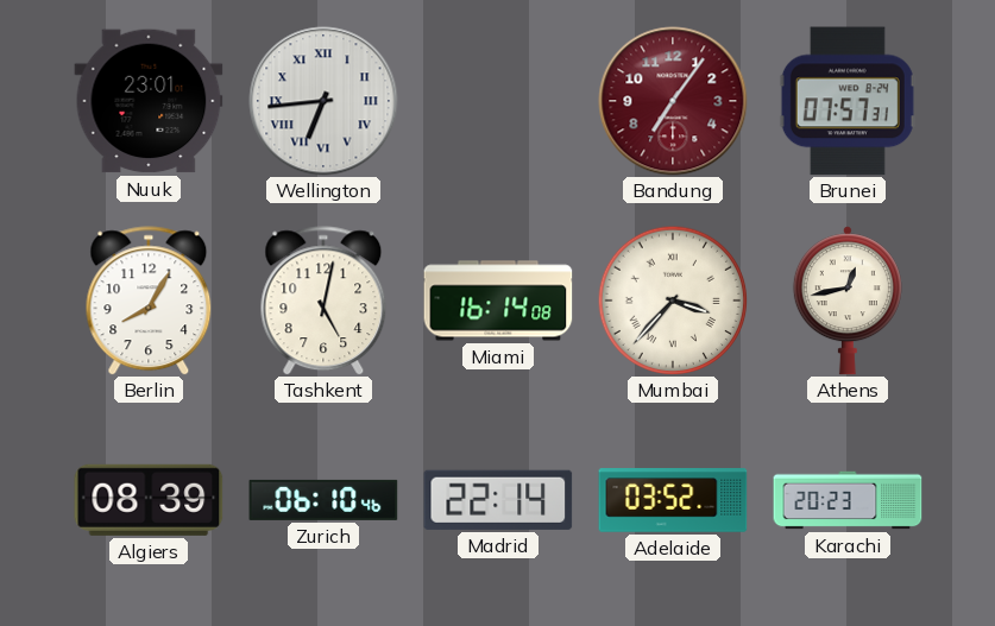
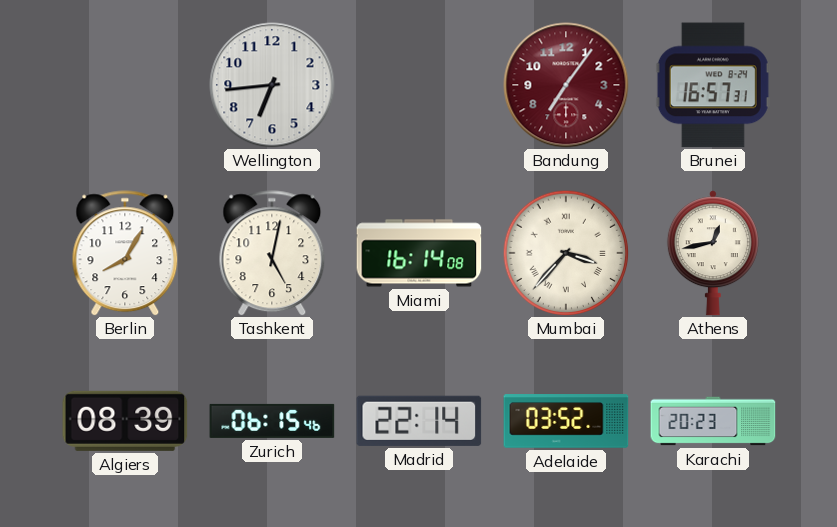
Nuuk: 23:01 -> none (149, 101)
Wellington numerals: Roman -> Arabic (272, 85)
Brunei: 07:57 -> 16:57 (713, 85)
Zurich: 06:10 -> 06:15 (272, 421)
